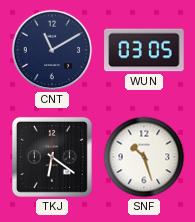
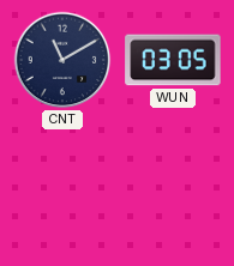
TKJ: 6:21 -> none (52, 157)
SNF: 10:27 -> none (144, 157)
